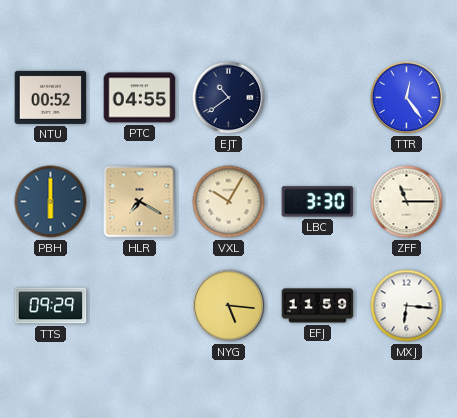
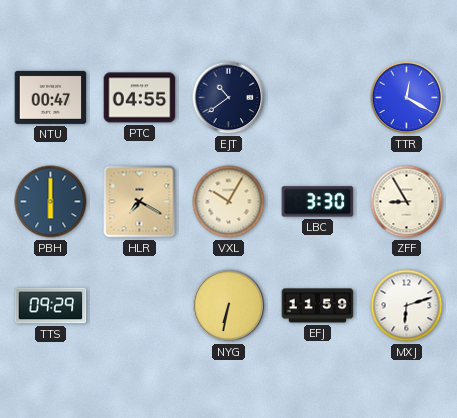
NTU: 00:52 -> 00:47 (51, 97)
TTR: 12:24 -> 12:20 (407, 98)
ZFF: 11:15 -> 8:55 (407, 202)
NYG: 5:16 -> 6:32 (229, 306)
MXJ: 6:16 -> 6:12 (407, 306)
